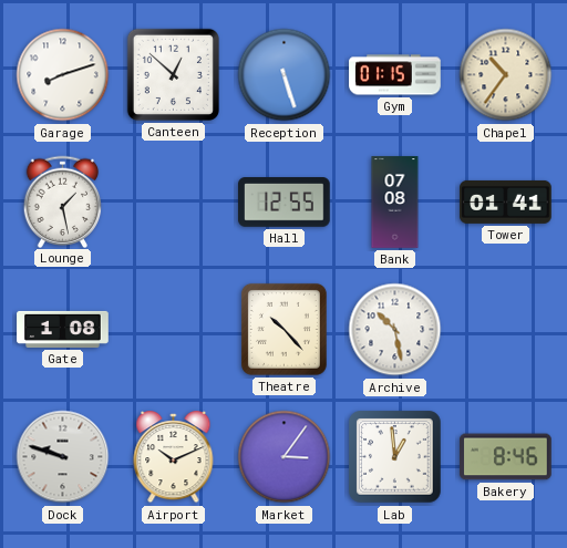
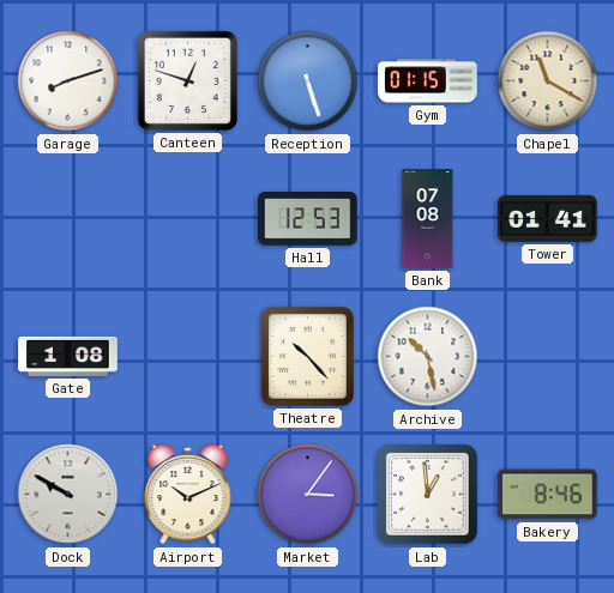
Canteen: 12:52 -> 12:48 (187, 80)
Chapel: 10:36 -> 11:20 (548, 81)
Lounge: 1:28 -> none (63, 201)
Hall: 12:55 -> 12:53 (308, 219)
Dock: 9:48 -> 9:50 (68, 495)
